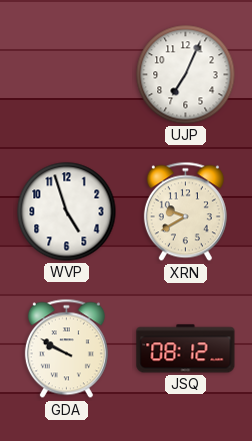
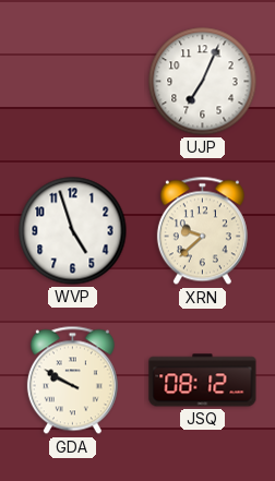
XRN: 9:40 -> 9:38 (202, 231)
